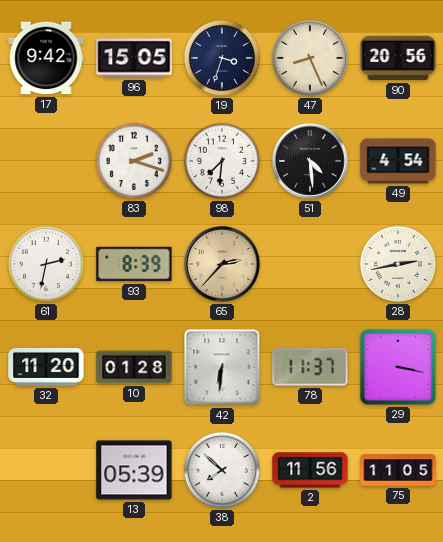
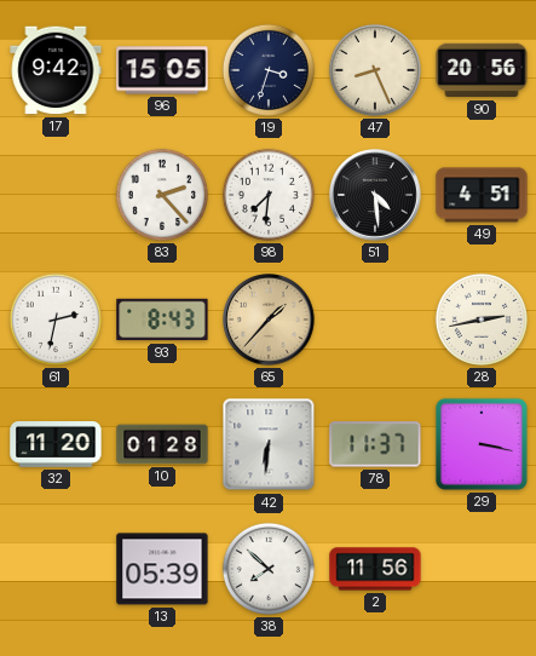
83: 2:18 -> 2:23 (162, 195)
49: 4:54 -> 4:51 (482, 195)
93: 8:39 -> 8:43 (162, 320)
65: 2:37 -> 1:37 (269, 320)
75: 11:05 -> none (398, 470)
